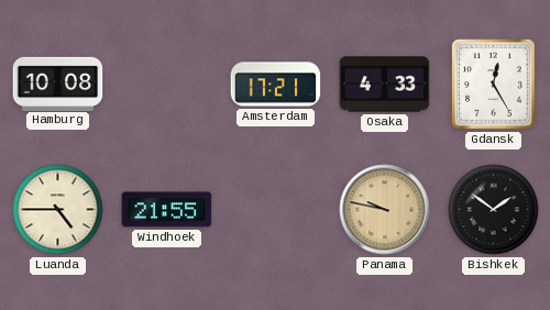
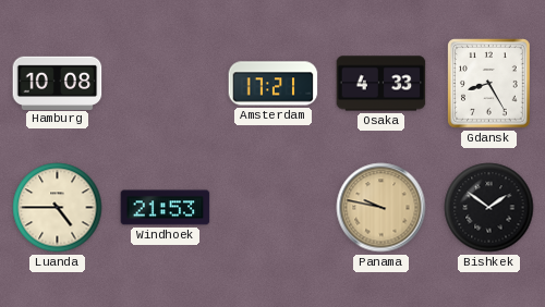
Gdansk: 12:25 -> 8:25 (489, 84)
Windhoek: 21:55 -> 21:53 (166, 208)
